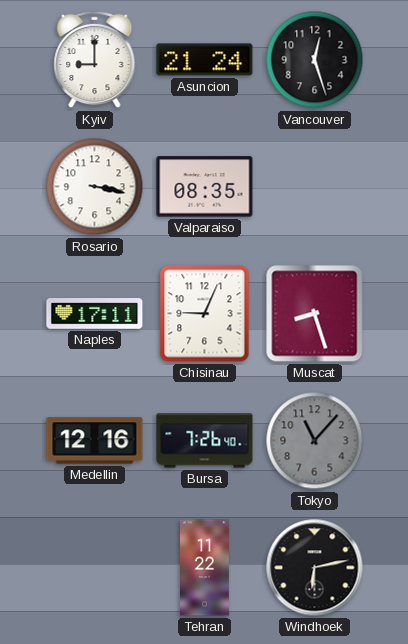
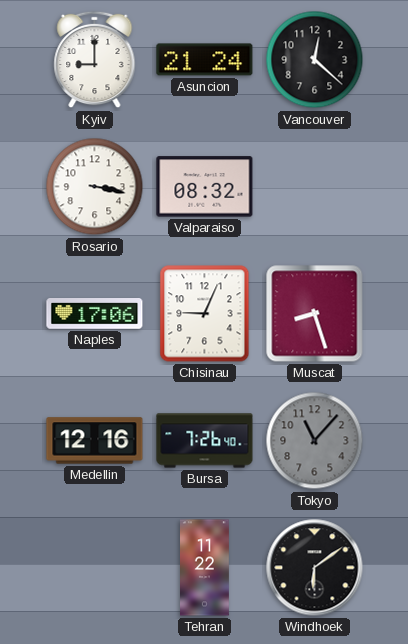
Vancouver: 12:27 -> 12:22 (315, 60)
Valparaiso: 08:35 -> 08:32 (205, 187)
Naples: 17:11 -> 17:06 (95, 314)
Windhoek: 6:13 -> 6:09 (315, 568)
